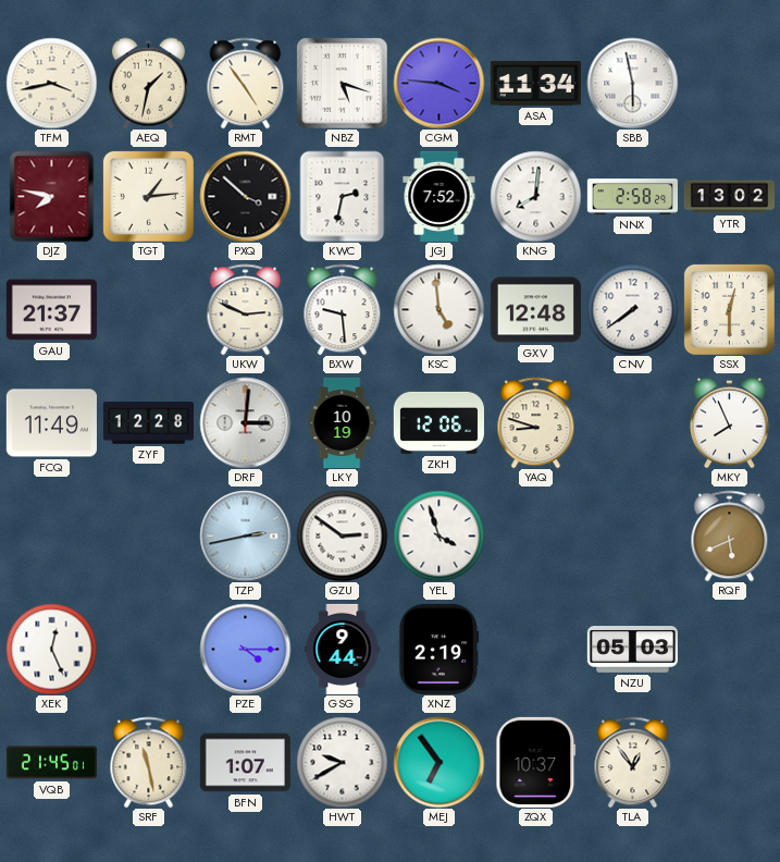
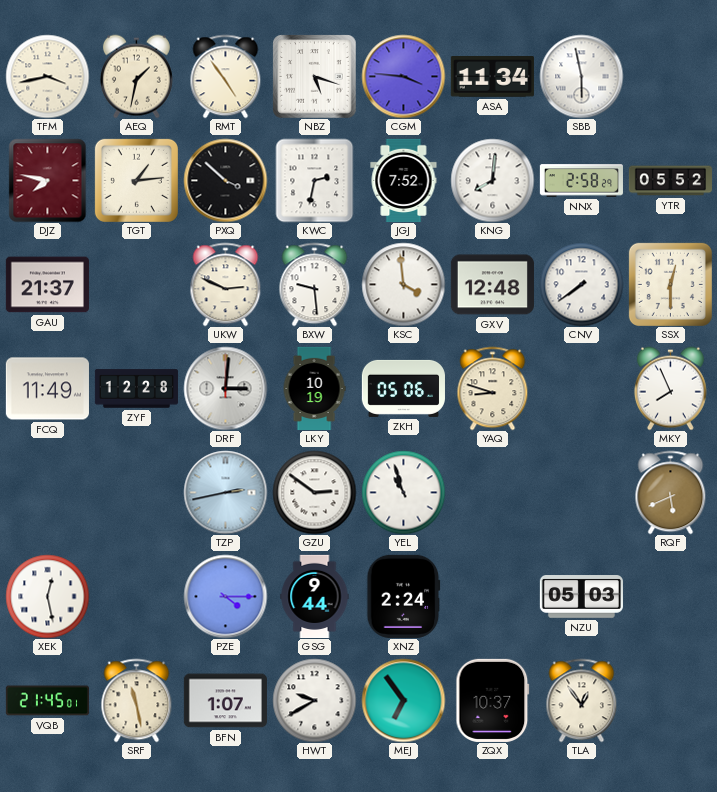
YTR: 13:02 -> 05:52 (670, 181)
KSC: 4:59 -> 3:59 (403, 284)
ZKH: 12:06 -> 05:06 (403, 388)
YEL: 3:57 -> 10:57 (403, 492)
XEK: 12:26 -> 12:28 (47, 596)
XNZ: 2:19 -> 2:24 (404, 596)
